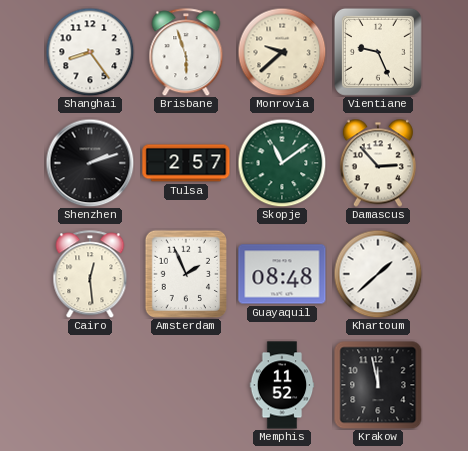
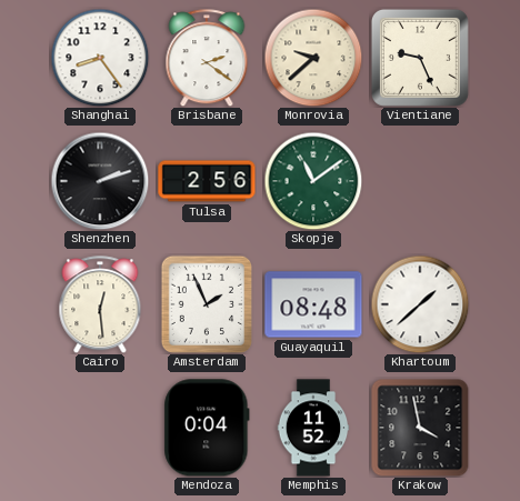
Brisbane: 5:57 -> 2:21 (207, 58)
Tulsa: 2:57 -> 2:56 (207, 181)
Damascus: 2:53 -> none (378, 163)
Mendoza: none -> 0:04 (207, 428)
Krakow: 11:58 -> 3:58 (420, 428)
